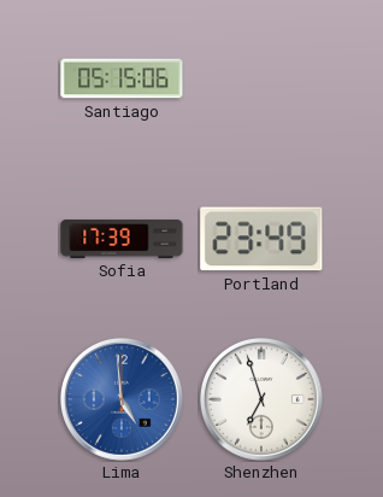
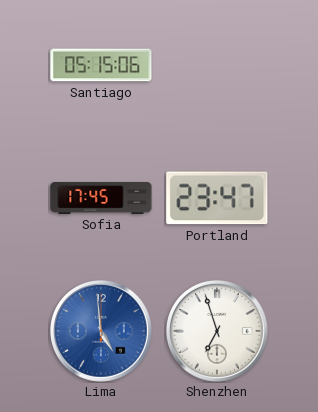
Sofia: 17:39 -> 17:45 (101, 198)
Portland: 23:49 -> 23:47 (217, 198)
